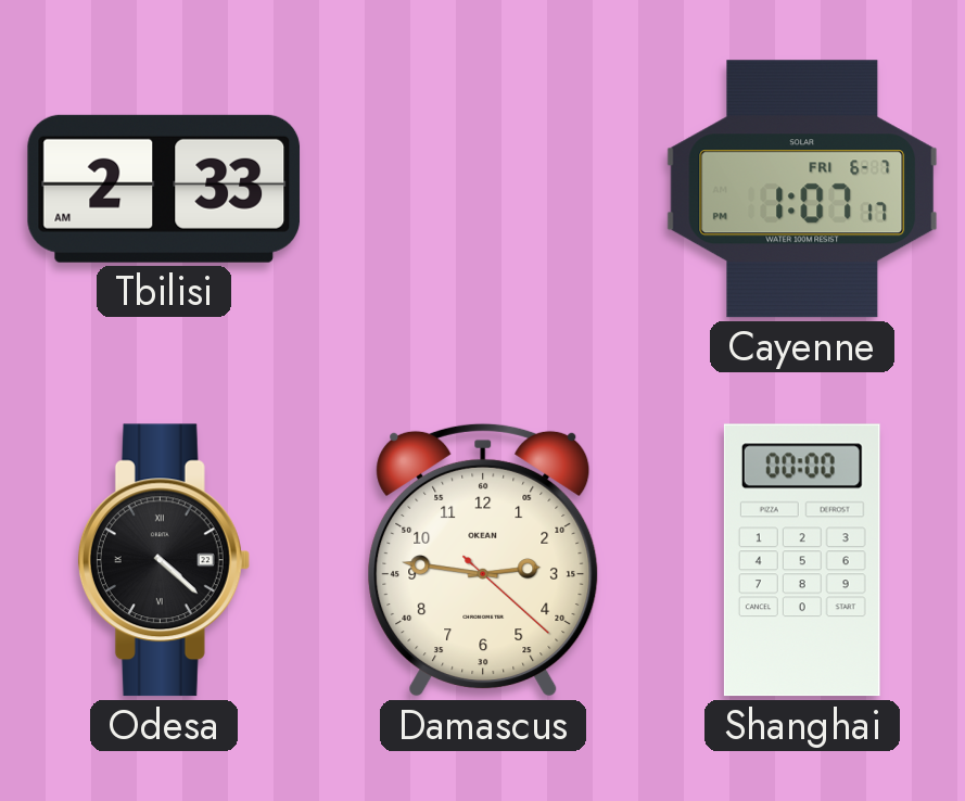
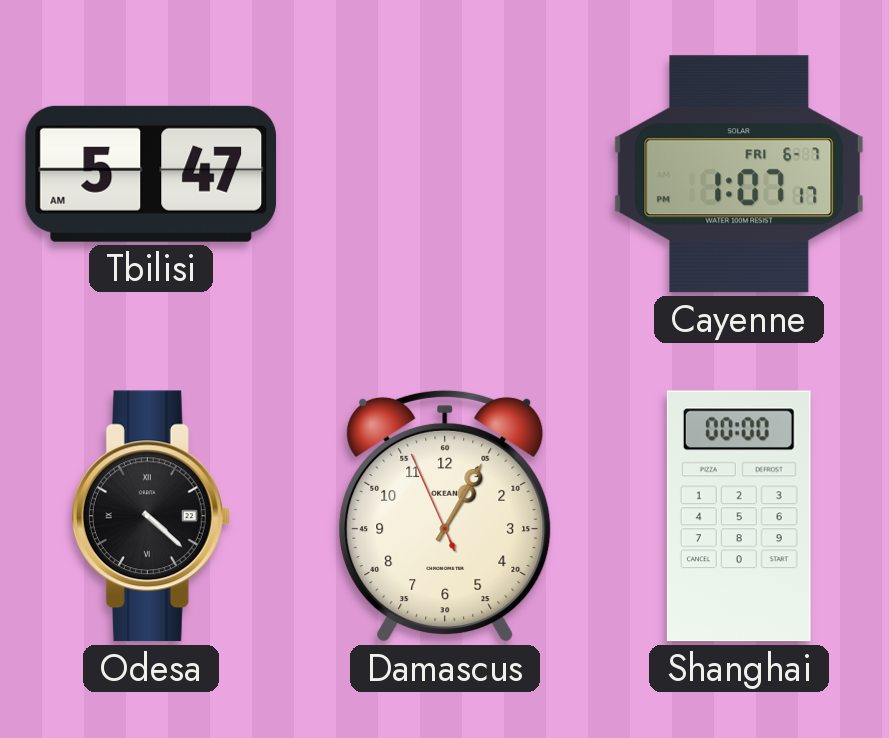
Tbilisi: 2:33 -> 5:47 (151, 174)
Damascus: 2:46 -> 1:04 (445, 516)
